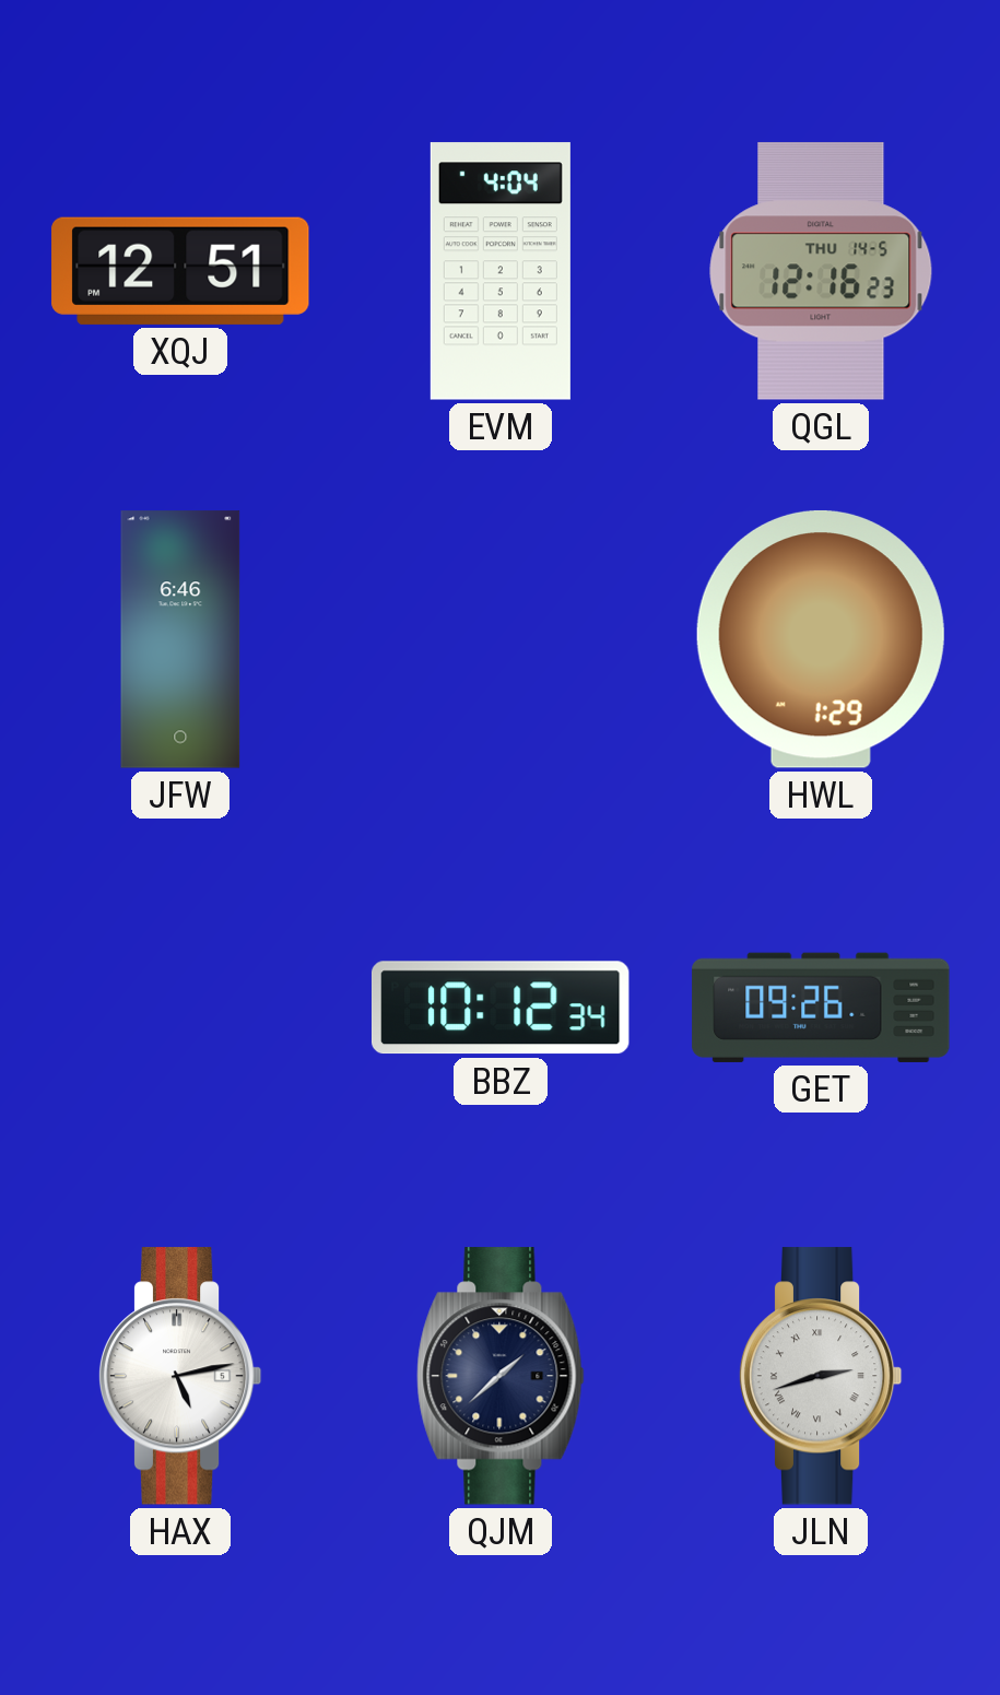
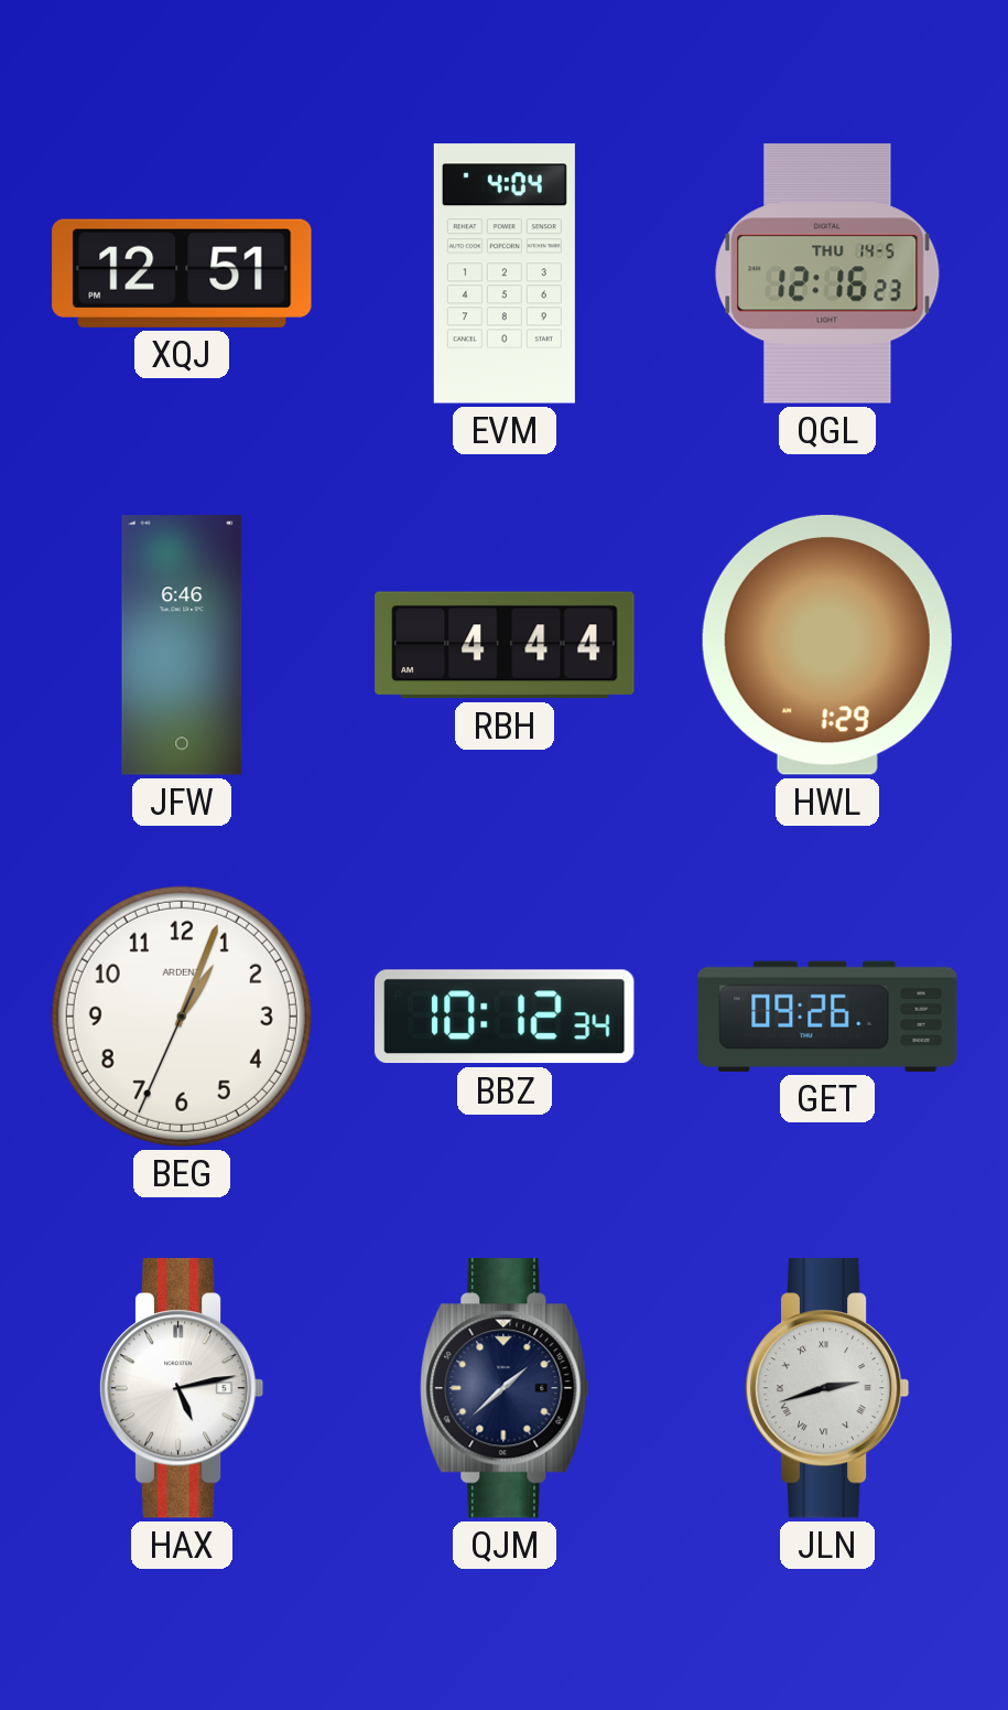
RBH: none -> 4:44 (505, 645)
BEG: none -> 1:03 (182, 1017)
